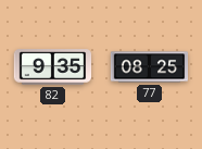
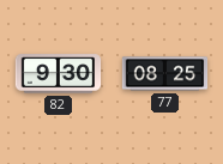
82: 9:35 -> 9:30 (59, 74)
